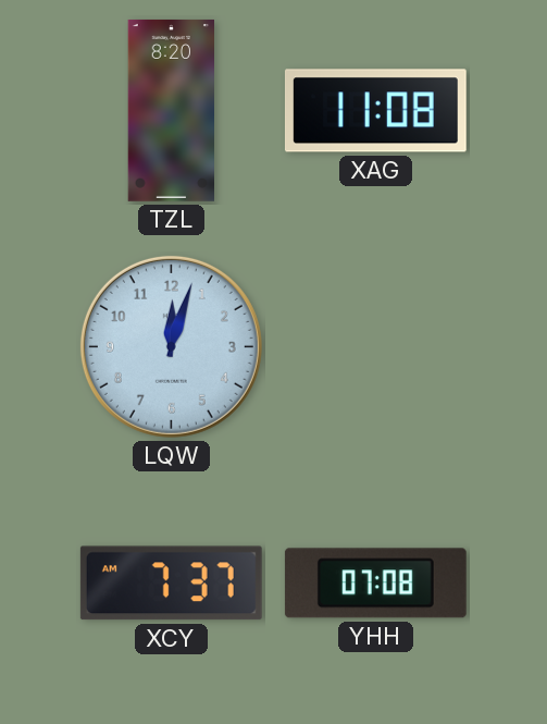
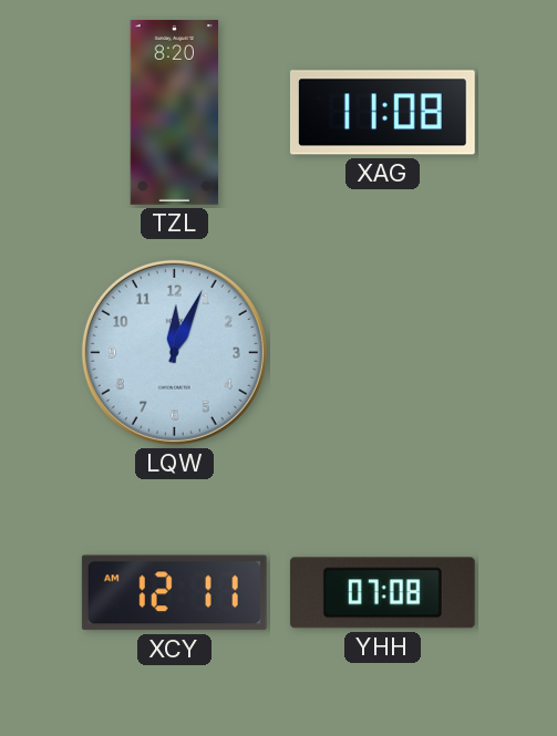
LQW: 12:03 -> 12:04 (174, 352)
XCY: 7:37 -> 12:11 (174, 593)
